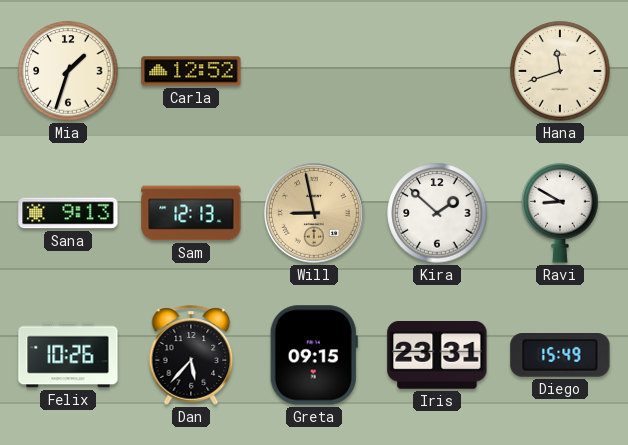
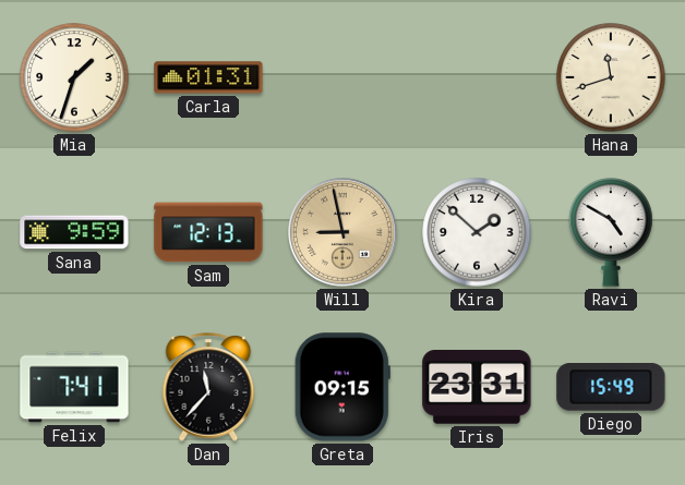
Carla: 12:52 -> 01:31 (208, 77)
Sana: 9:13 -> 9:59 (74, 232)
Ravi: 8:50 -> 4:50 (611, 232)
Felix: 10:26 -> 7:41 (74, 387)
Dan: 5:37 -> 11:37 (208, 387)
